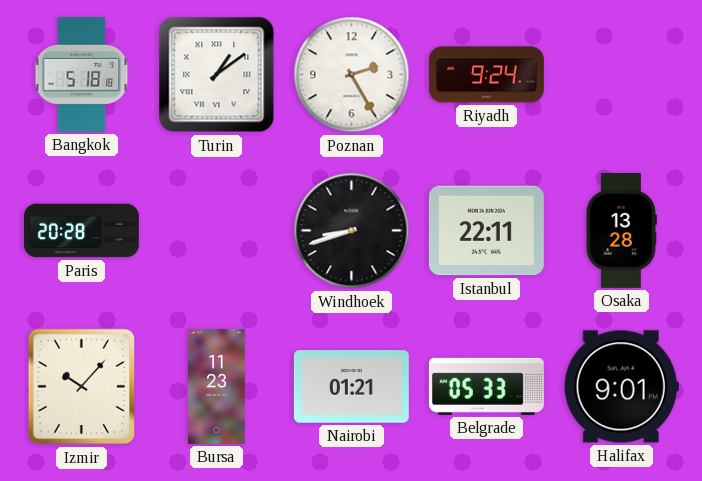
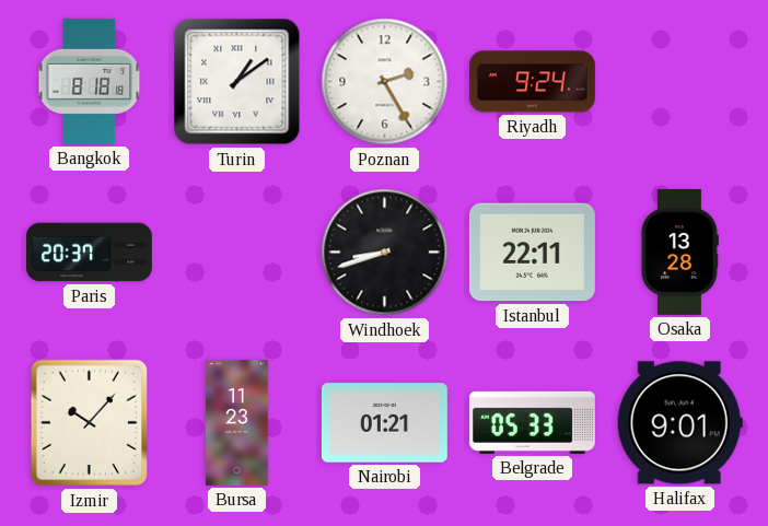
Bangkok: 5:18 -> 8:18 (90, 81)
Paris: 20:28 -> 20:37 (89, 253)
